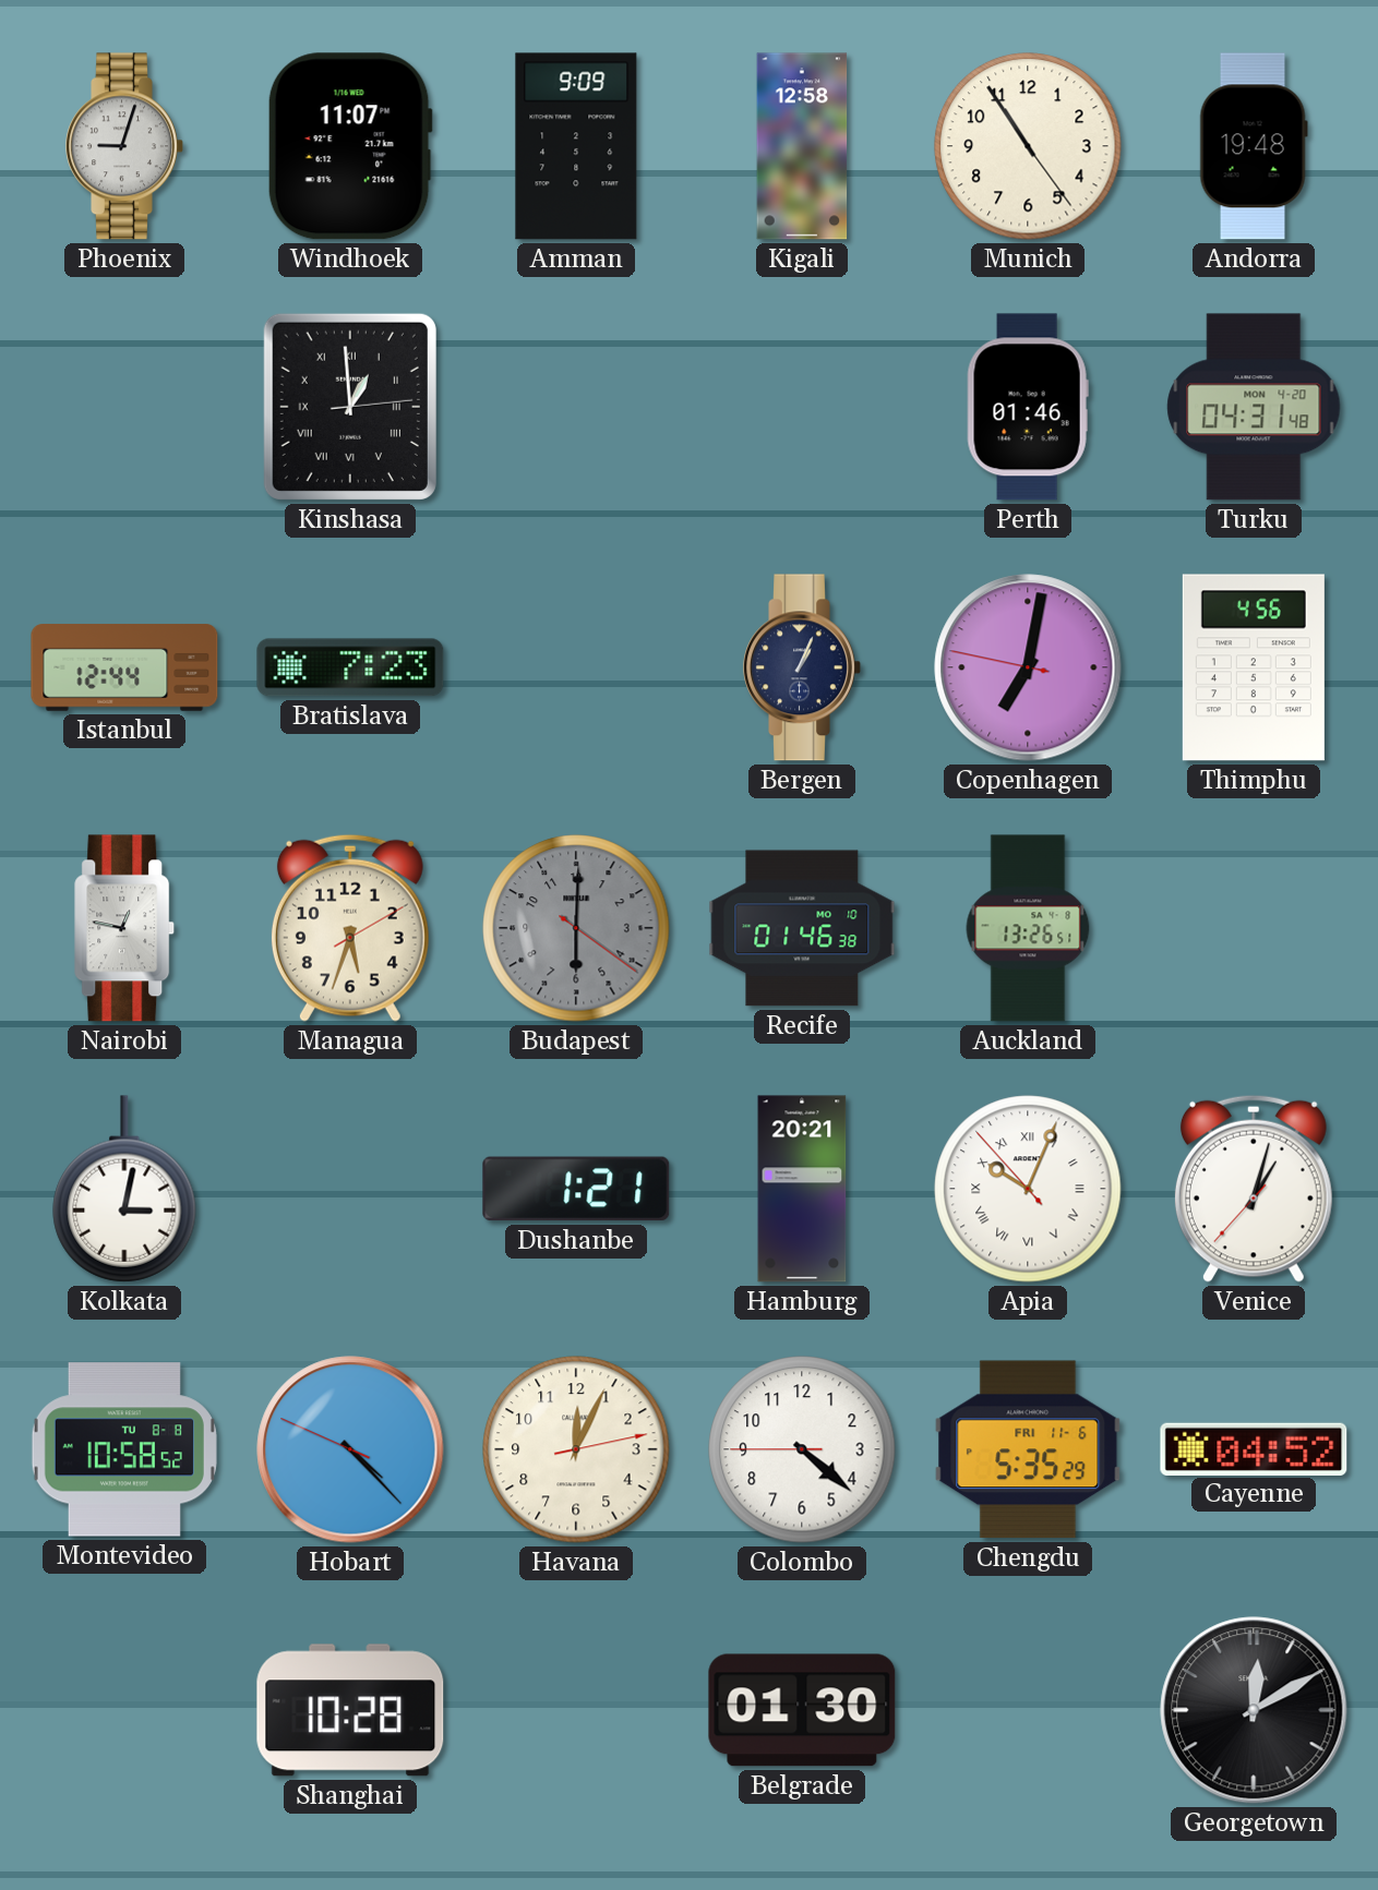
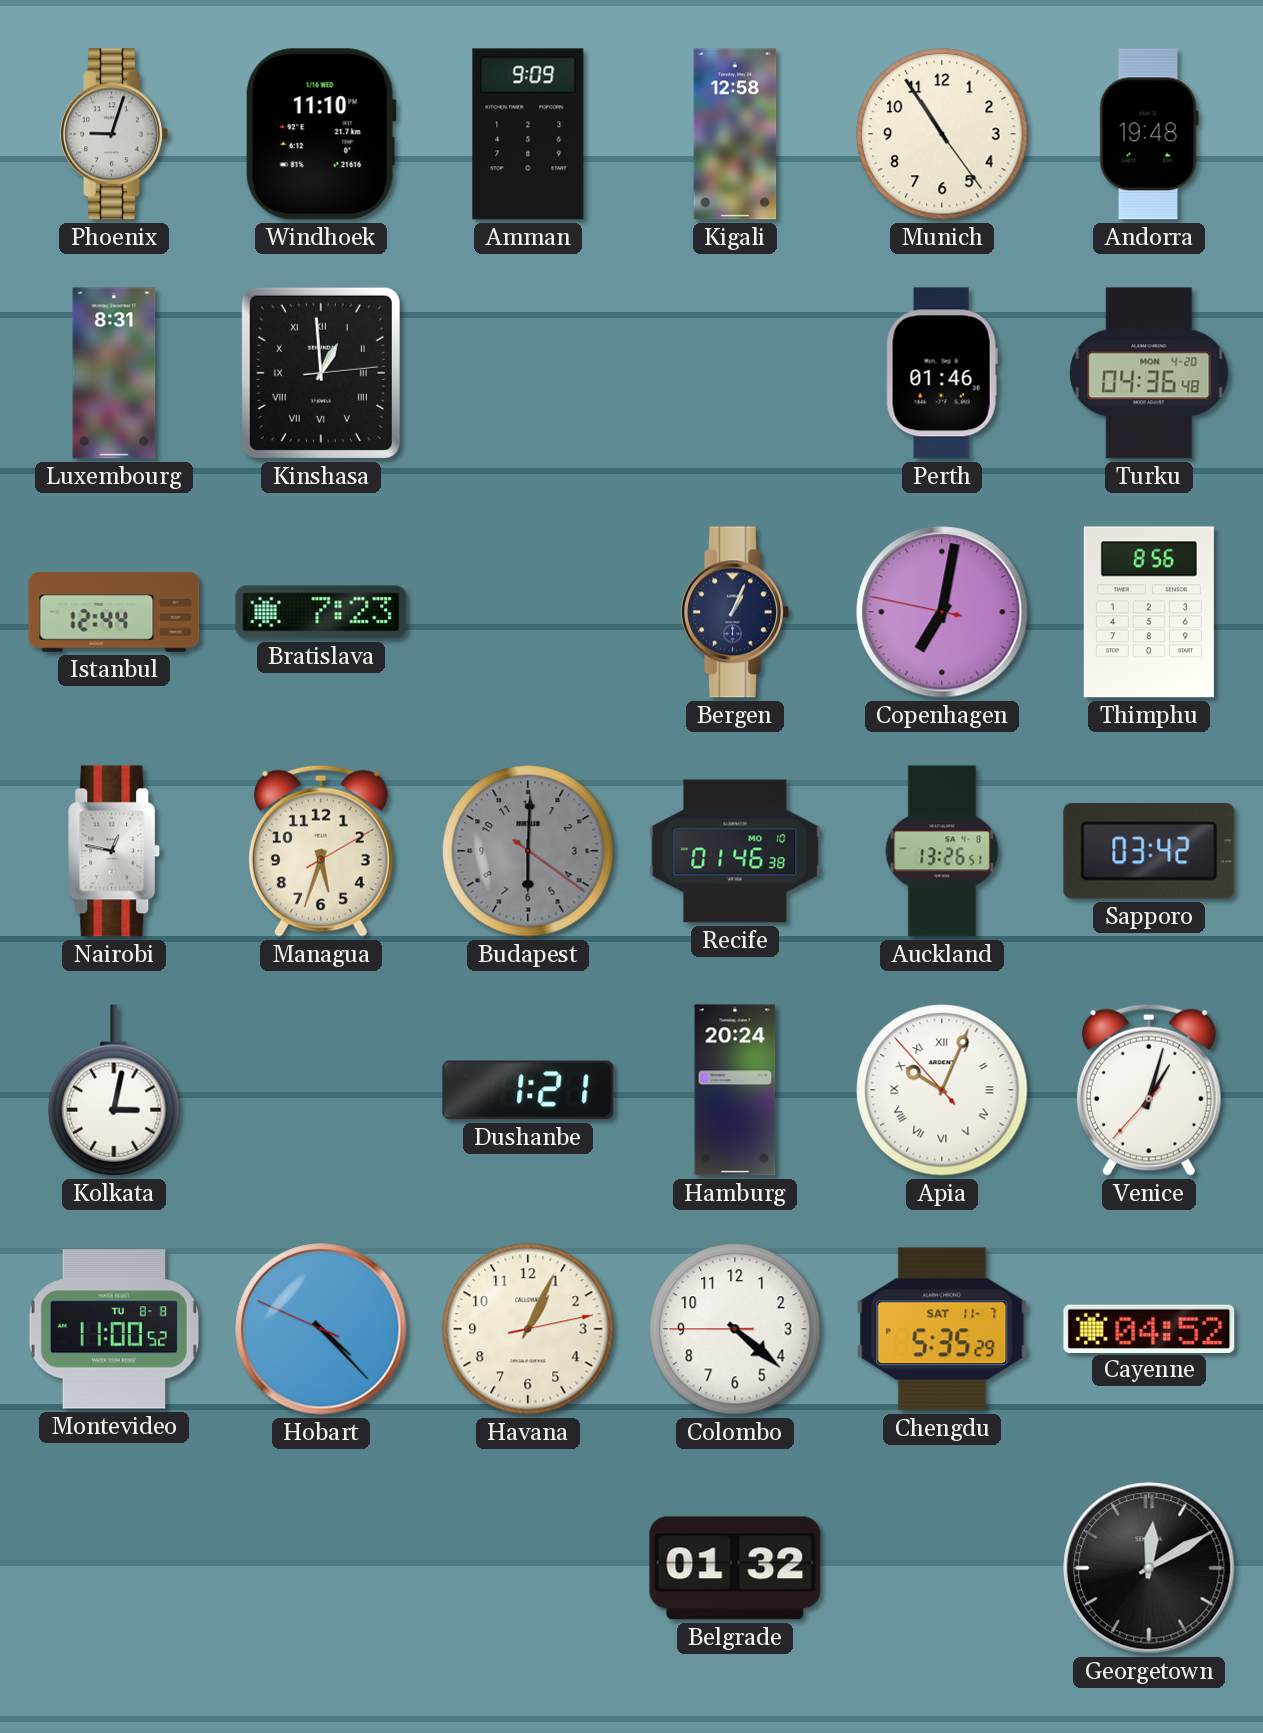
Windhoek: 11:07 -> 11:10 (321, 134)
Luxembourg: none -> 8:31 (114, 373)
Turku: 04:31 -> 04:36 (1149, 373)
Thimphu: 4:56 -> 8:56 (1149, 612)
Sapporo: none -> 03:42 (1149, 851)
Hamburg: 20:21 -> 20:24 (735, 1090)
Montevideo: 10:58 -> 11:00 (114, 1329)
Havana: 12:04 -> 1:04 (528, 1329)
Chengdu date: FRI 11-6 -> SAT 11-7 (942, 1329)
Shanghai: 10:28 -> none (350, 1710)
Belgrade: 01:30 -> 01:32 (735, 1568)
